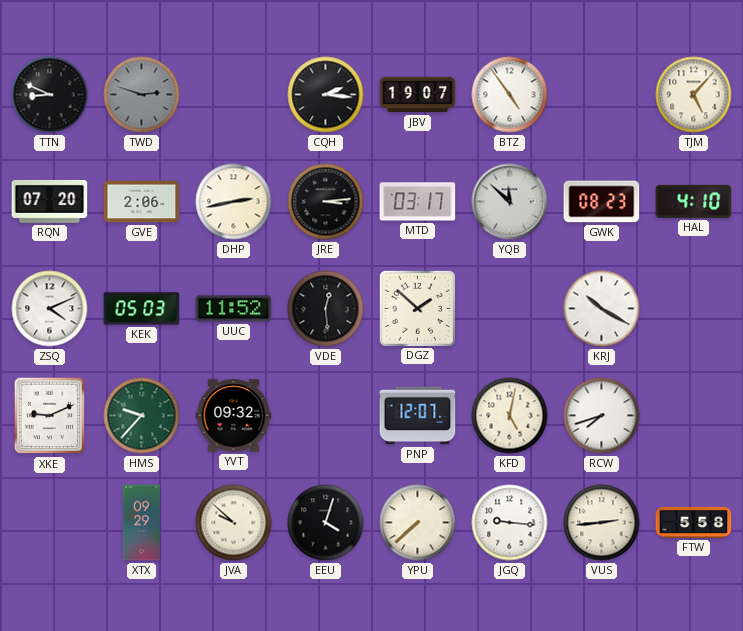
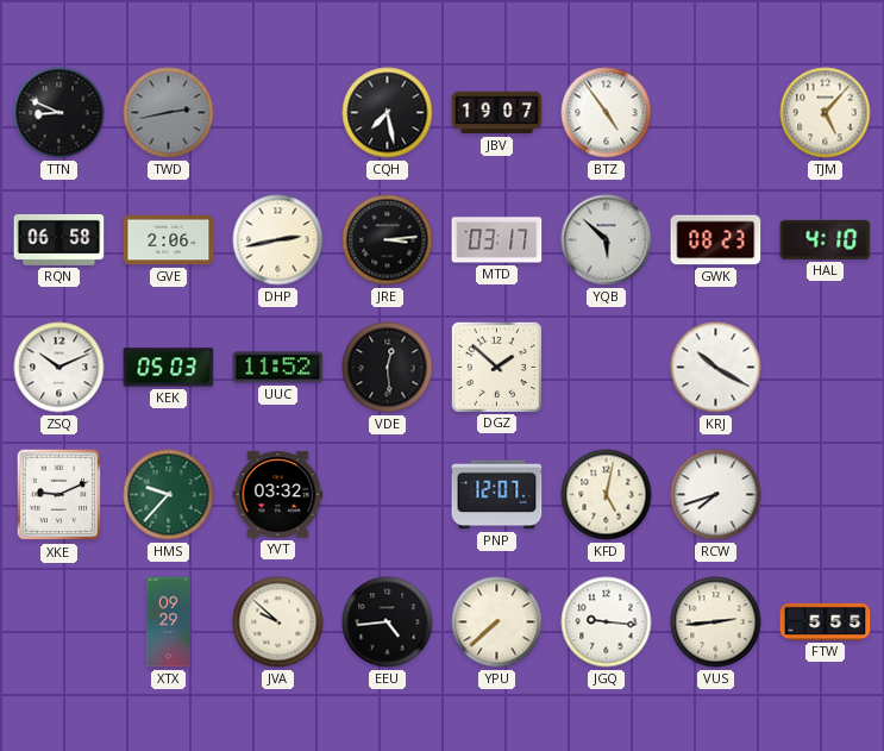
TWD: 2:48 -> 2:43 (169, 113)
CQH: 2:16 -> 7:28 (388, 113)
RQN: 07:20 -> 06:58 (59, 239)
YQB: 11:52 -> 5:52 (607, 240)
ZSQ: 4:11 -> 10:11 (59, 368)
YVT: 09:32 -> 03:32 (278, 495)
EEU: 4:03 -> 4:44 (388, 622)
FTW: 5:58 -> 5:55 (826, 621)
